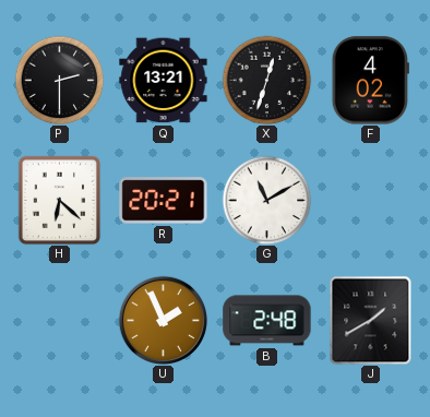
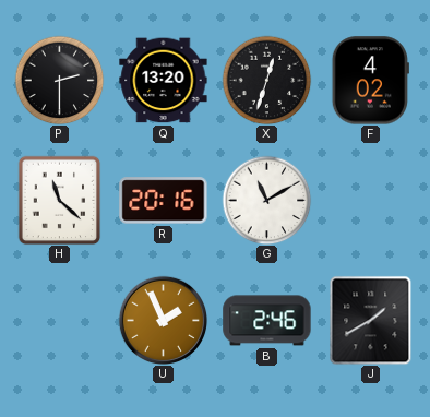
Q: 13:21 -> 13:20 (164, 81)
H: 6:22 -> 11:22 (60, 200)
R: 20:21 -> 20:16 (164, 201)
B: 2:48 -> 2:46 (267, 321)
